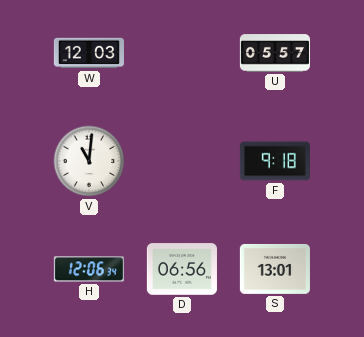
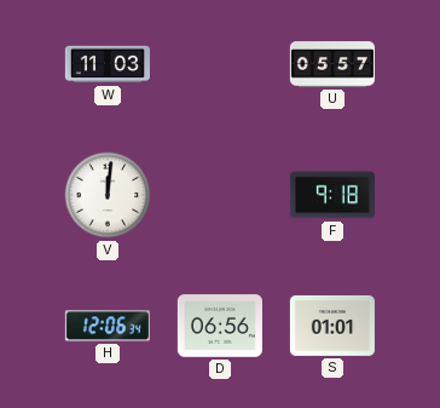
W: 12:03 -> 11:03 (108, 64)
V: 11:01 -> 12:01 (108, 195)
S: 13:01 -> 01:01 (332, 326)
